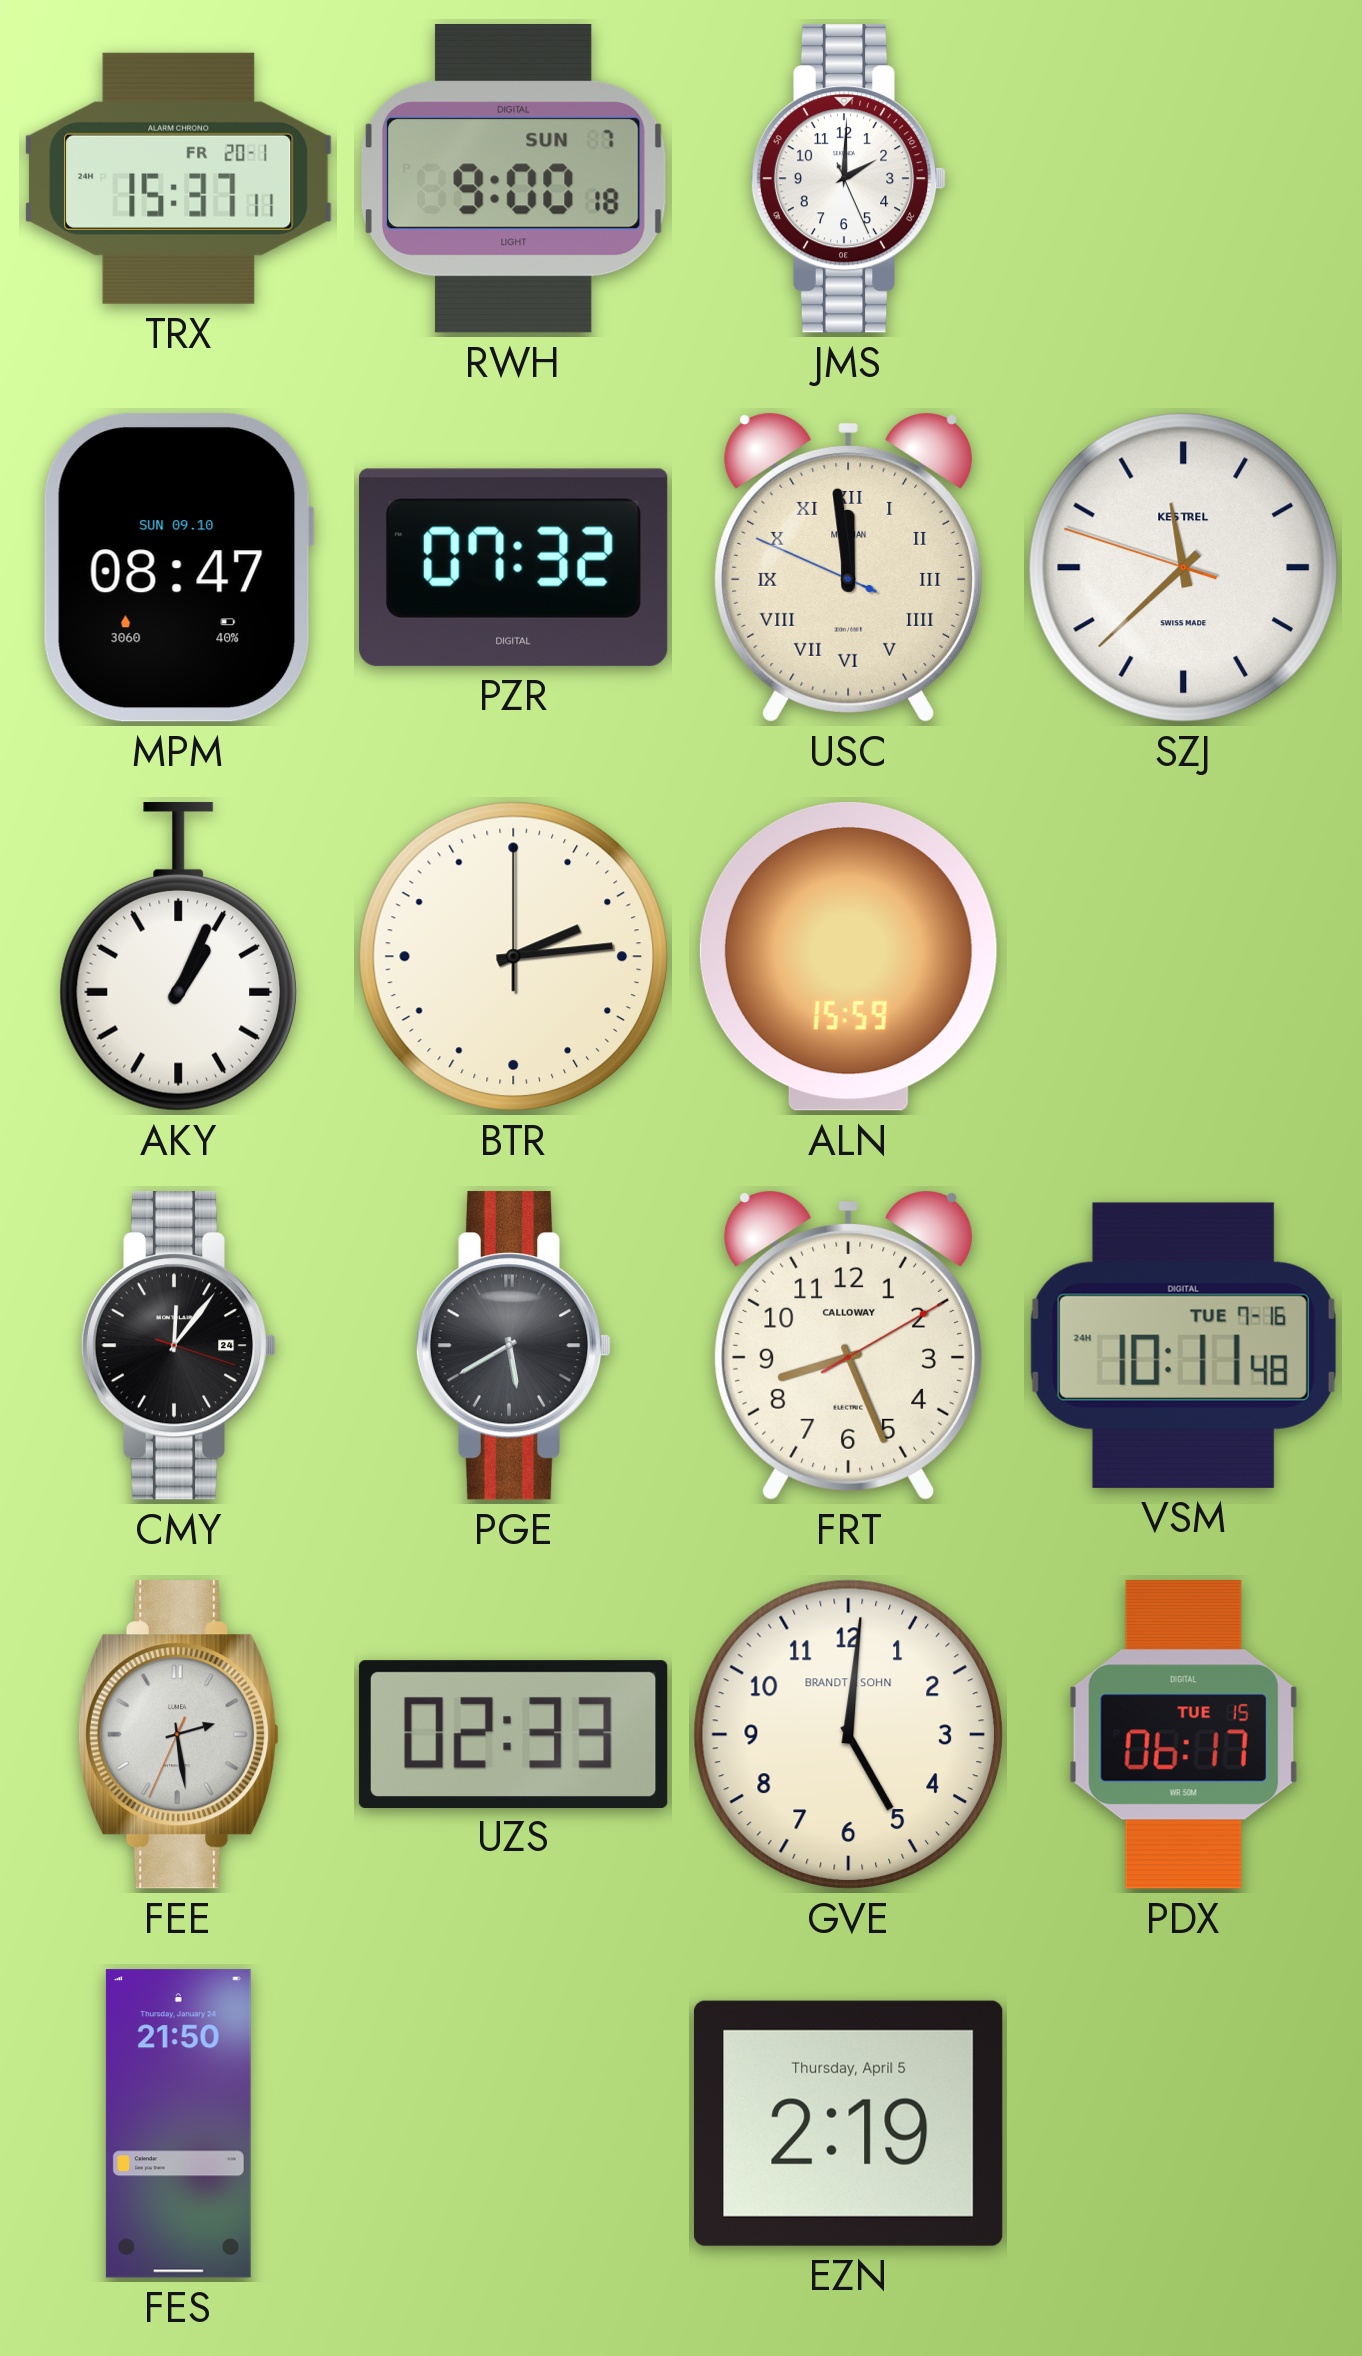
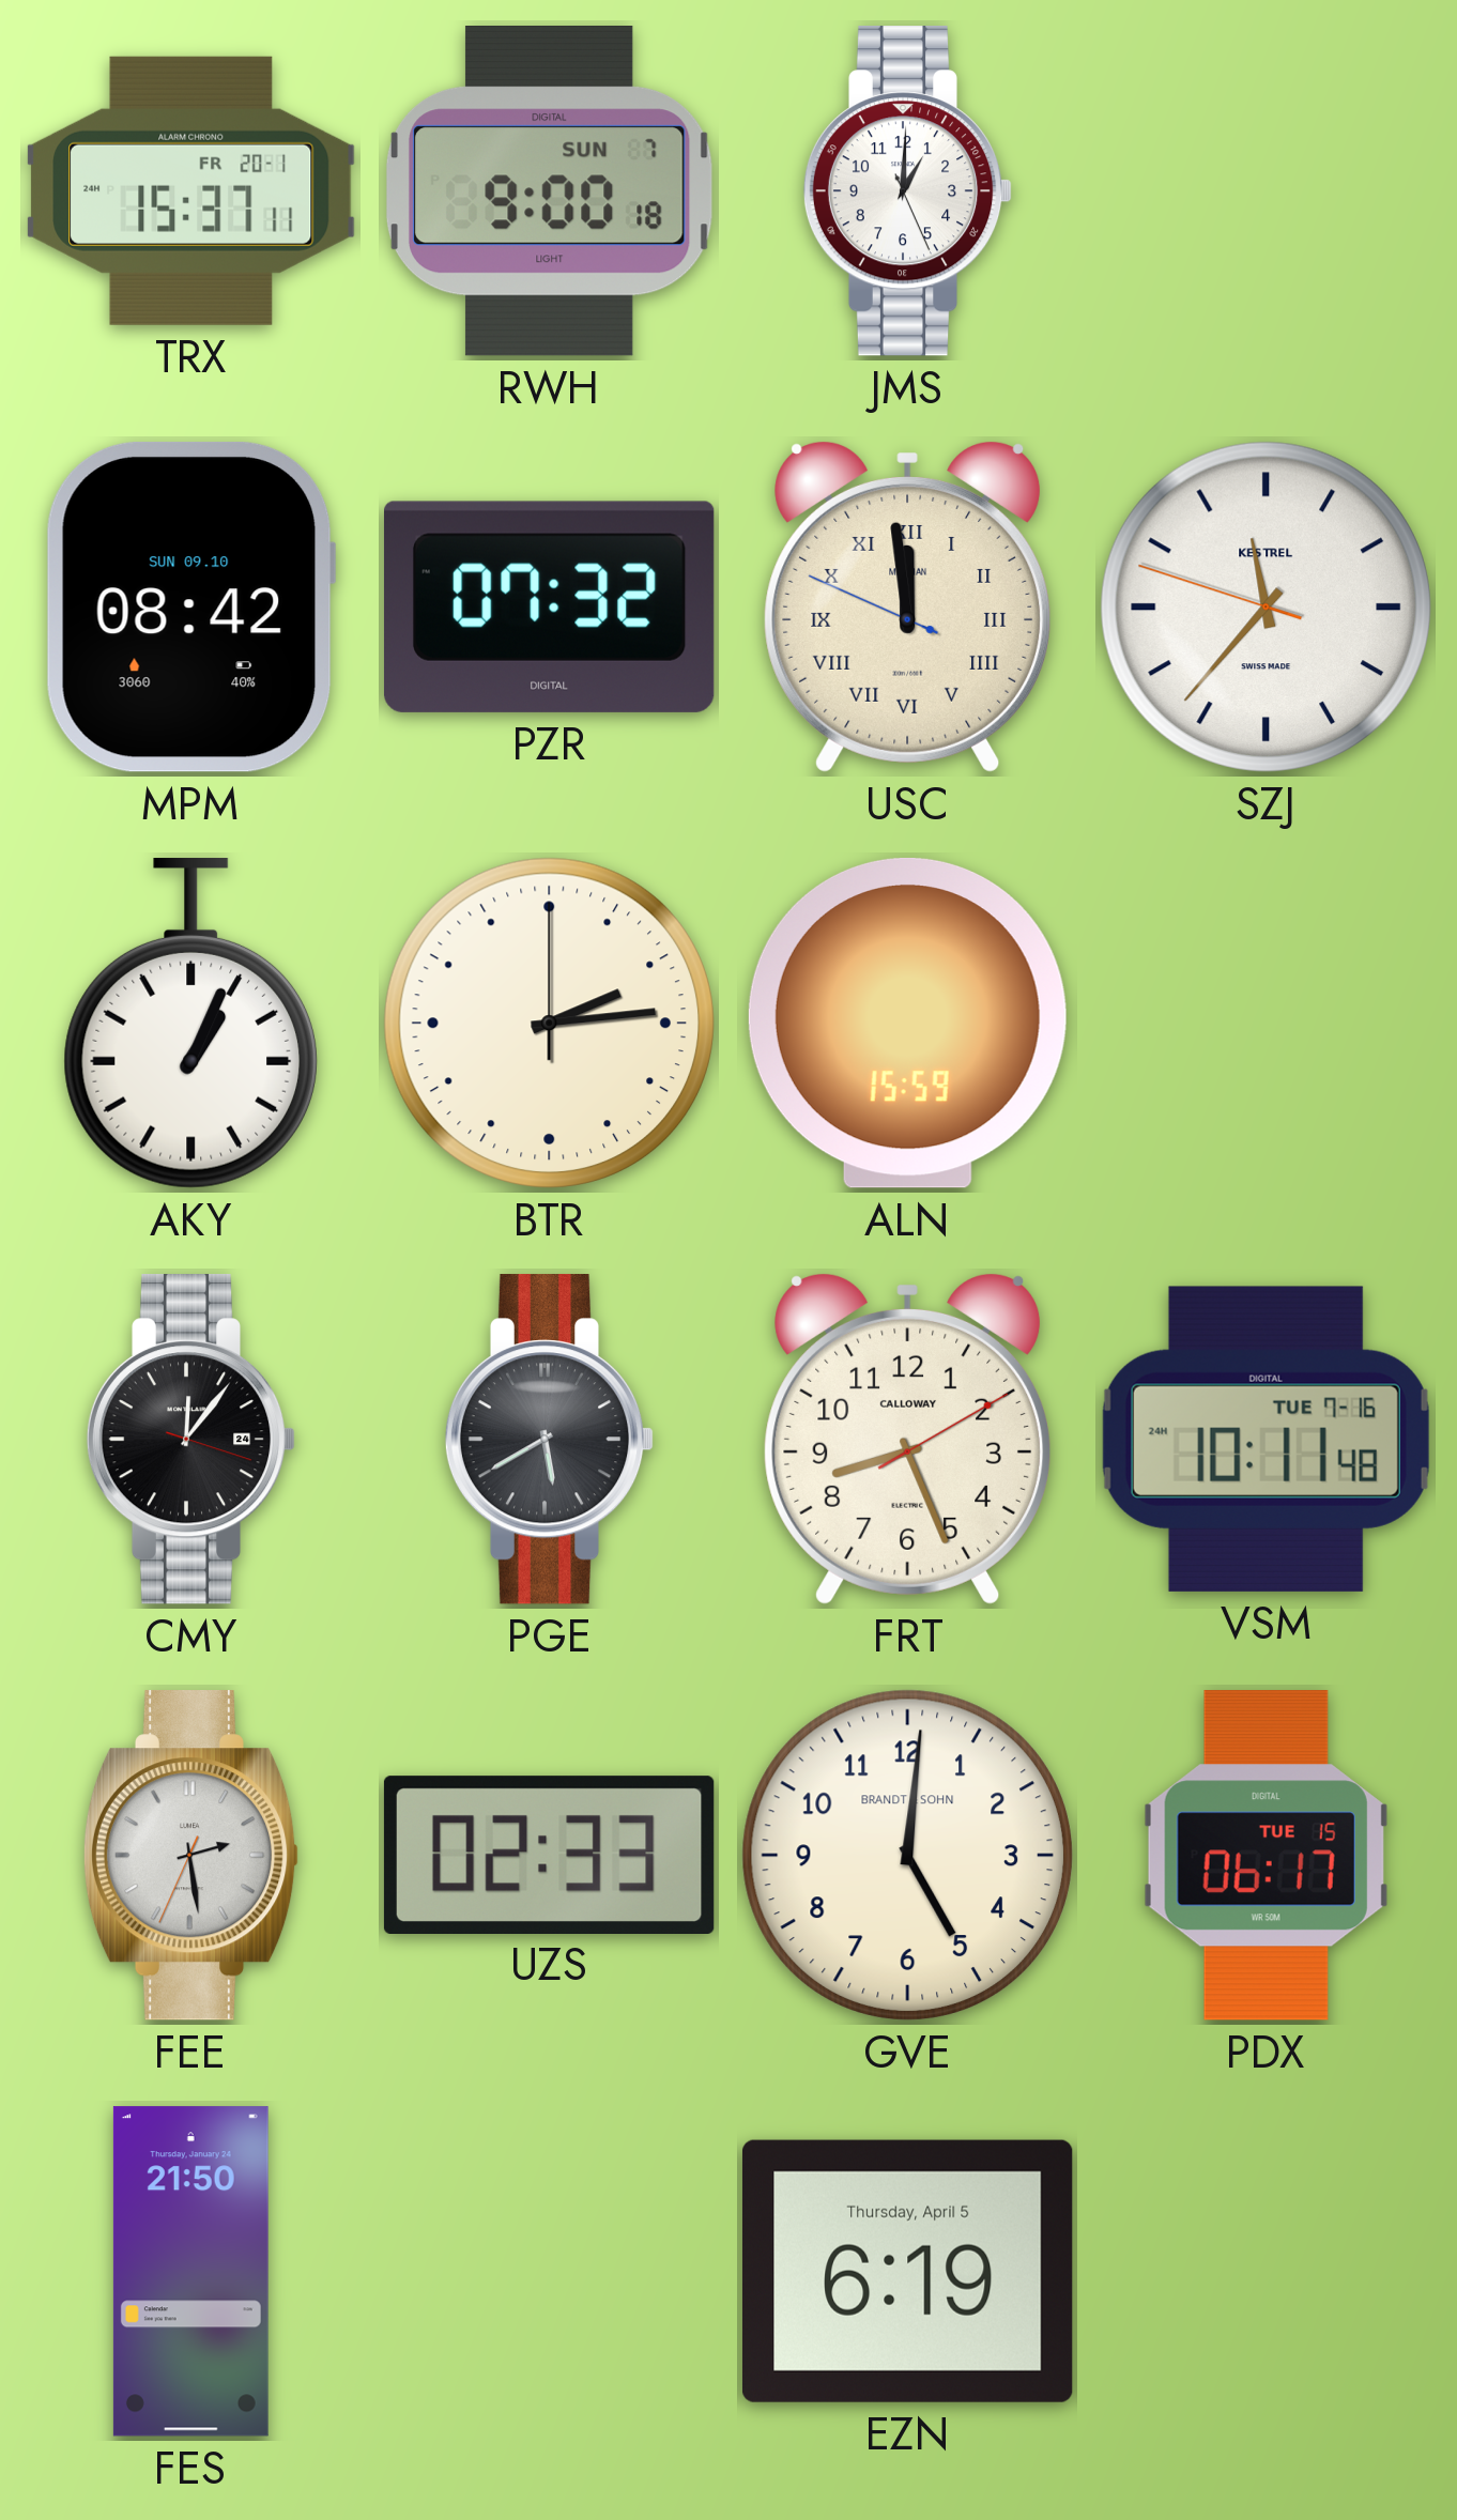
JMS: 2:00 -> 1:00 (908, 191)
MPM: 08:47 -> 08:42 (190, 606)
SZJ: 11:37 -> 11:36 (1266, 606)
EZN: 2:19 -> 6:19 (907, 2271)
